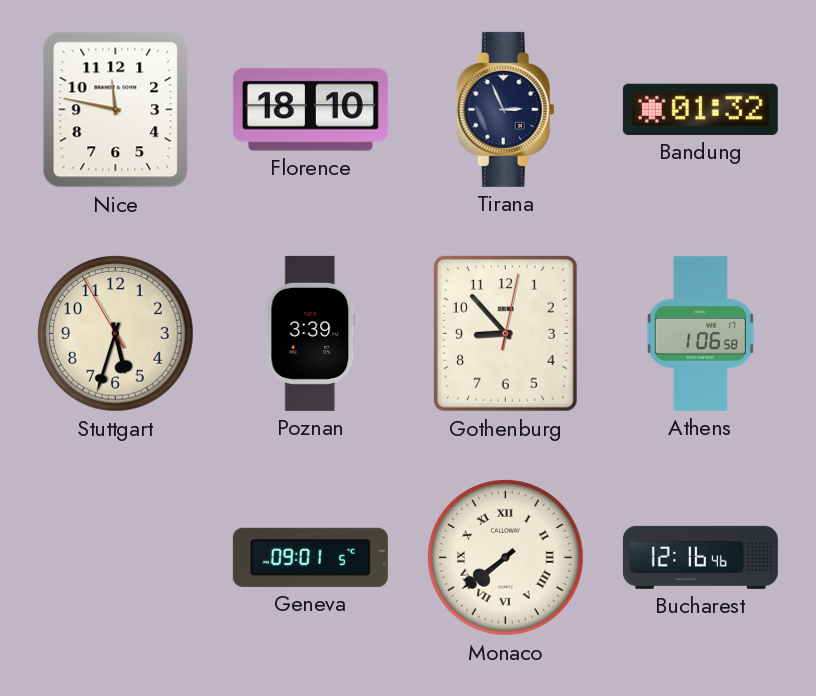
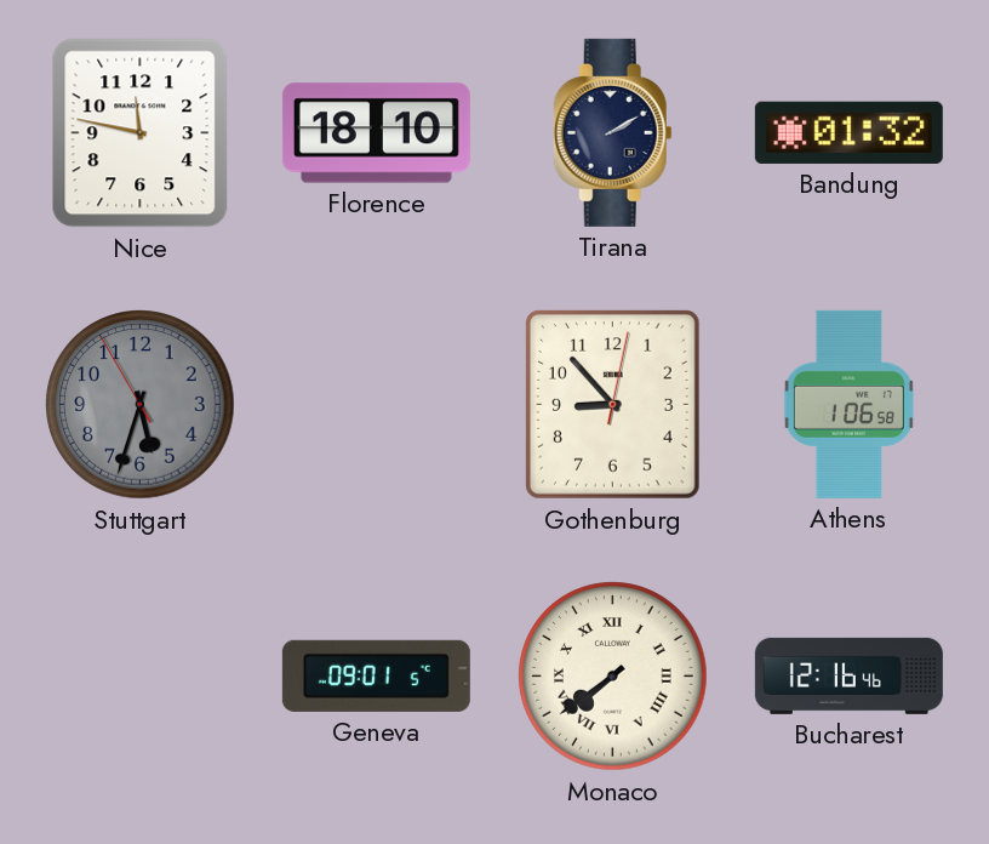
Tirana: 2:56 -> 2:10 (612, 132)
Stuttgart dial: cream -> grey (141, 405)
Poznan: 3:39 -> none (311, 333)
